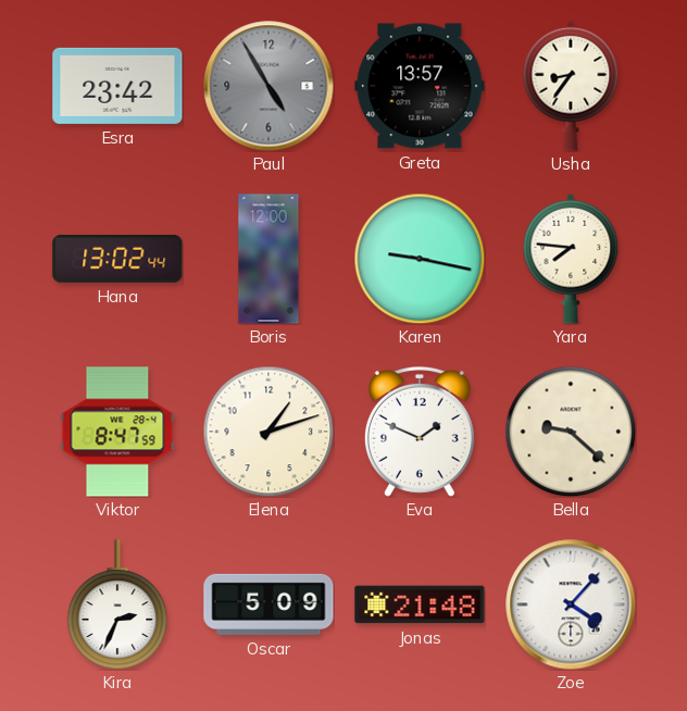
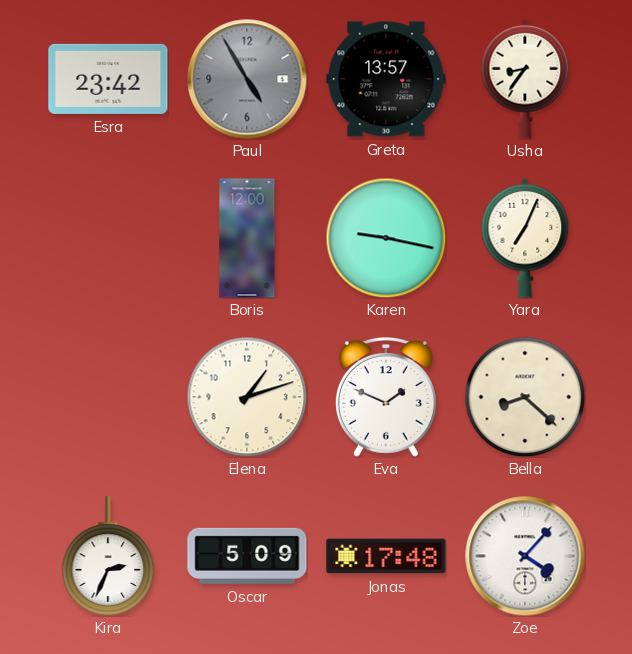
Hana: 13:02 -> none (117, 259)
Yara: 7:46 -> 7:04 (525, 238)
Viktor: 8:47 -> none (117, 432)
Bella: 9:22 -> 8:22 (525, 397)
Jonas: 21:48 -> 17:48 (386, 556)
